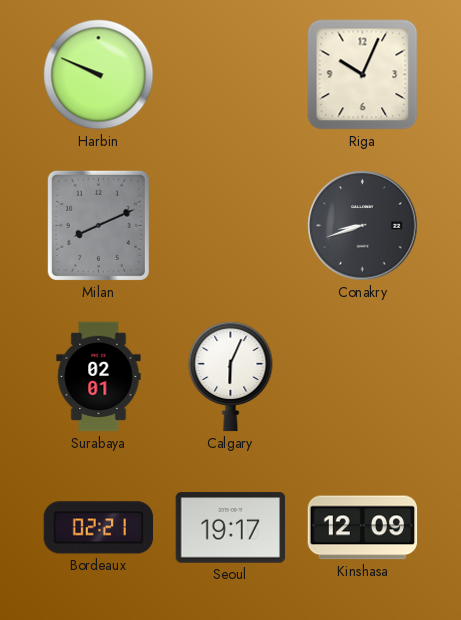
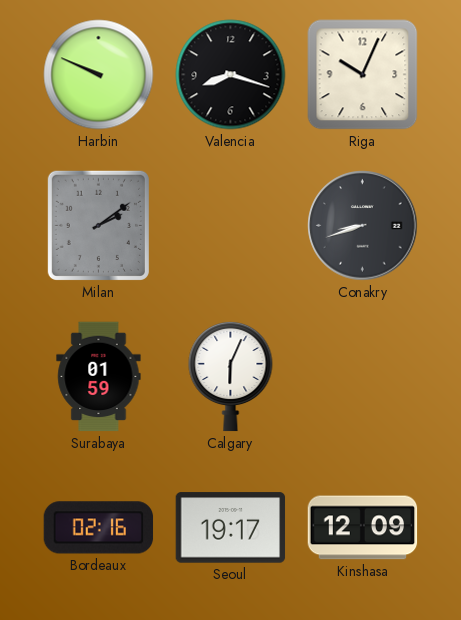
Valencia: none -> 8:18 (231, 75)
Milan: 8:11 -> 2:09 (98, 225)
Surabaya: 02:01 -> 01:59 (99, 377)
Bordeaux: 02:21 -> 02:16 (99, 528)
